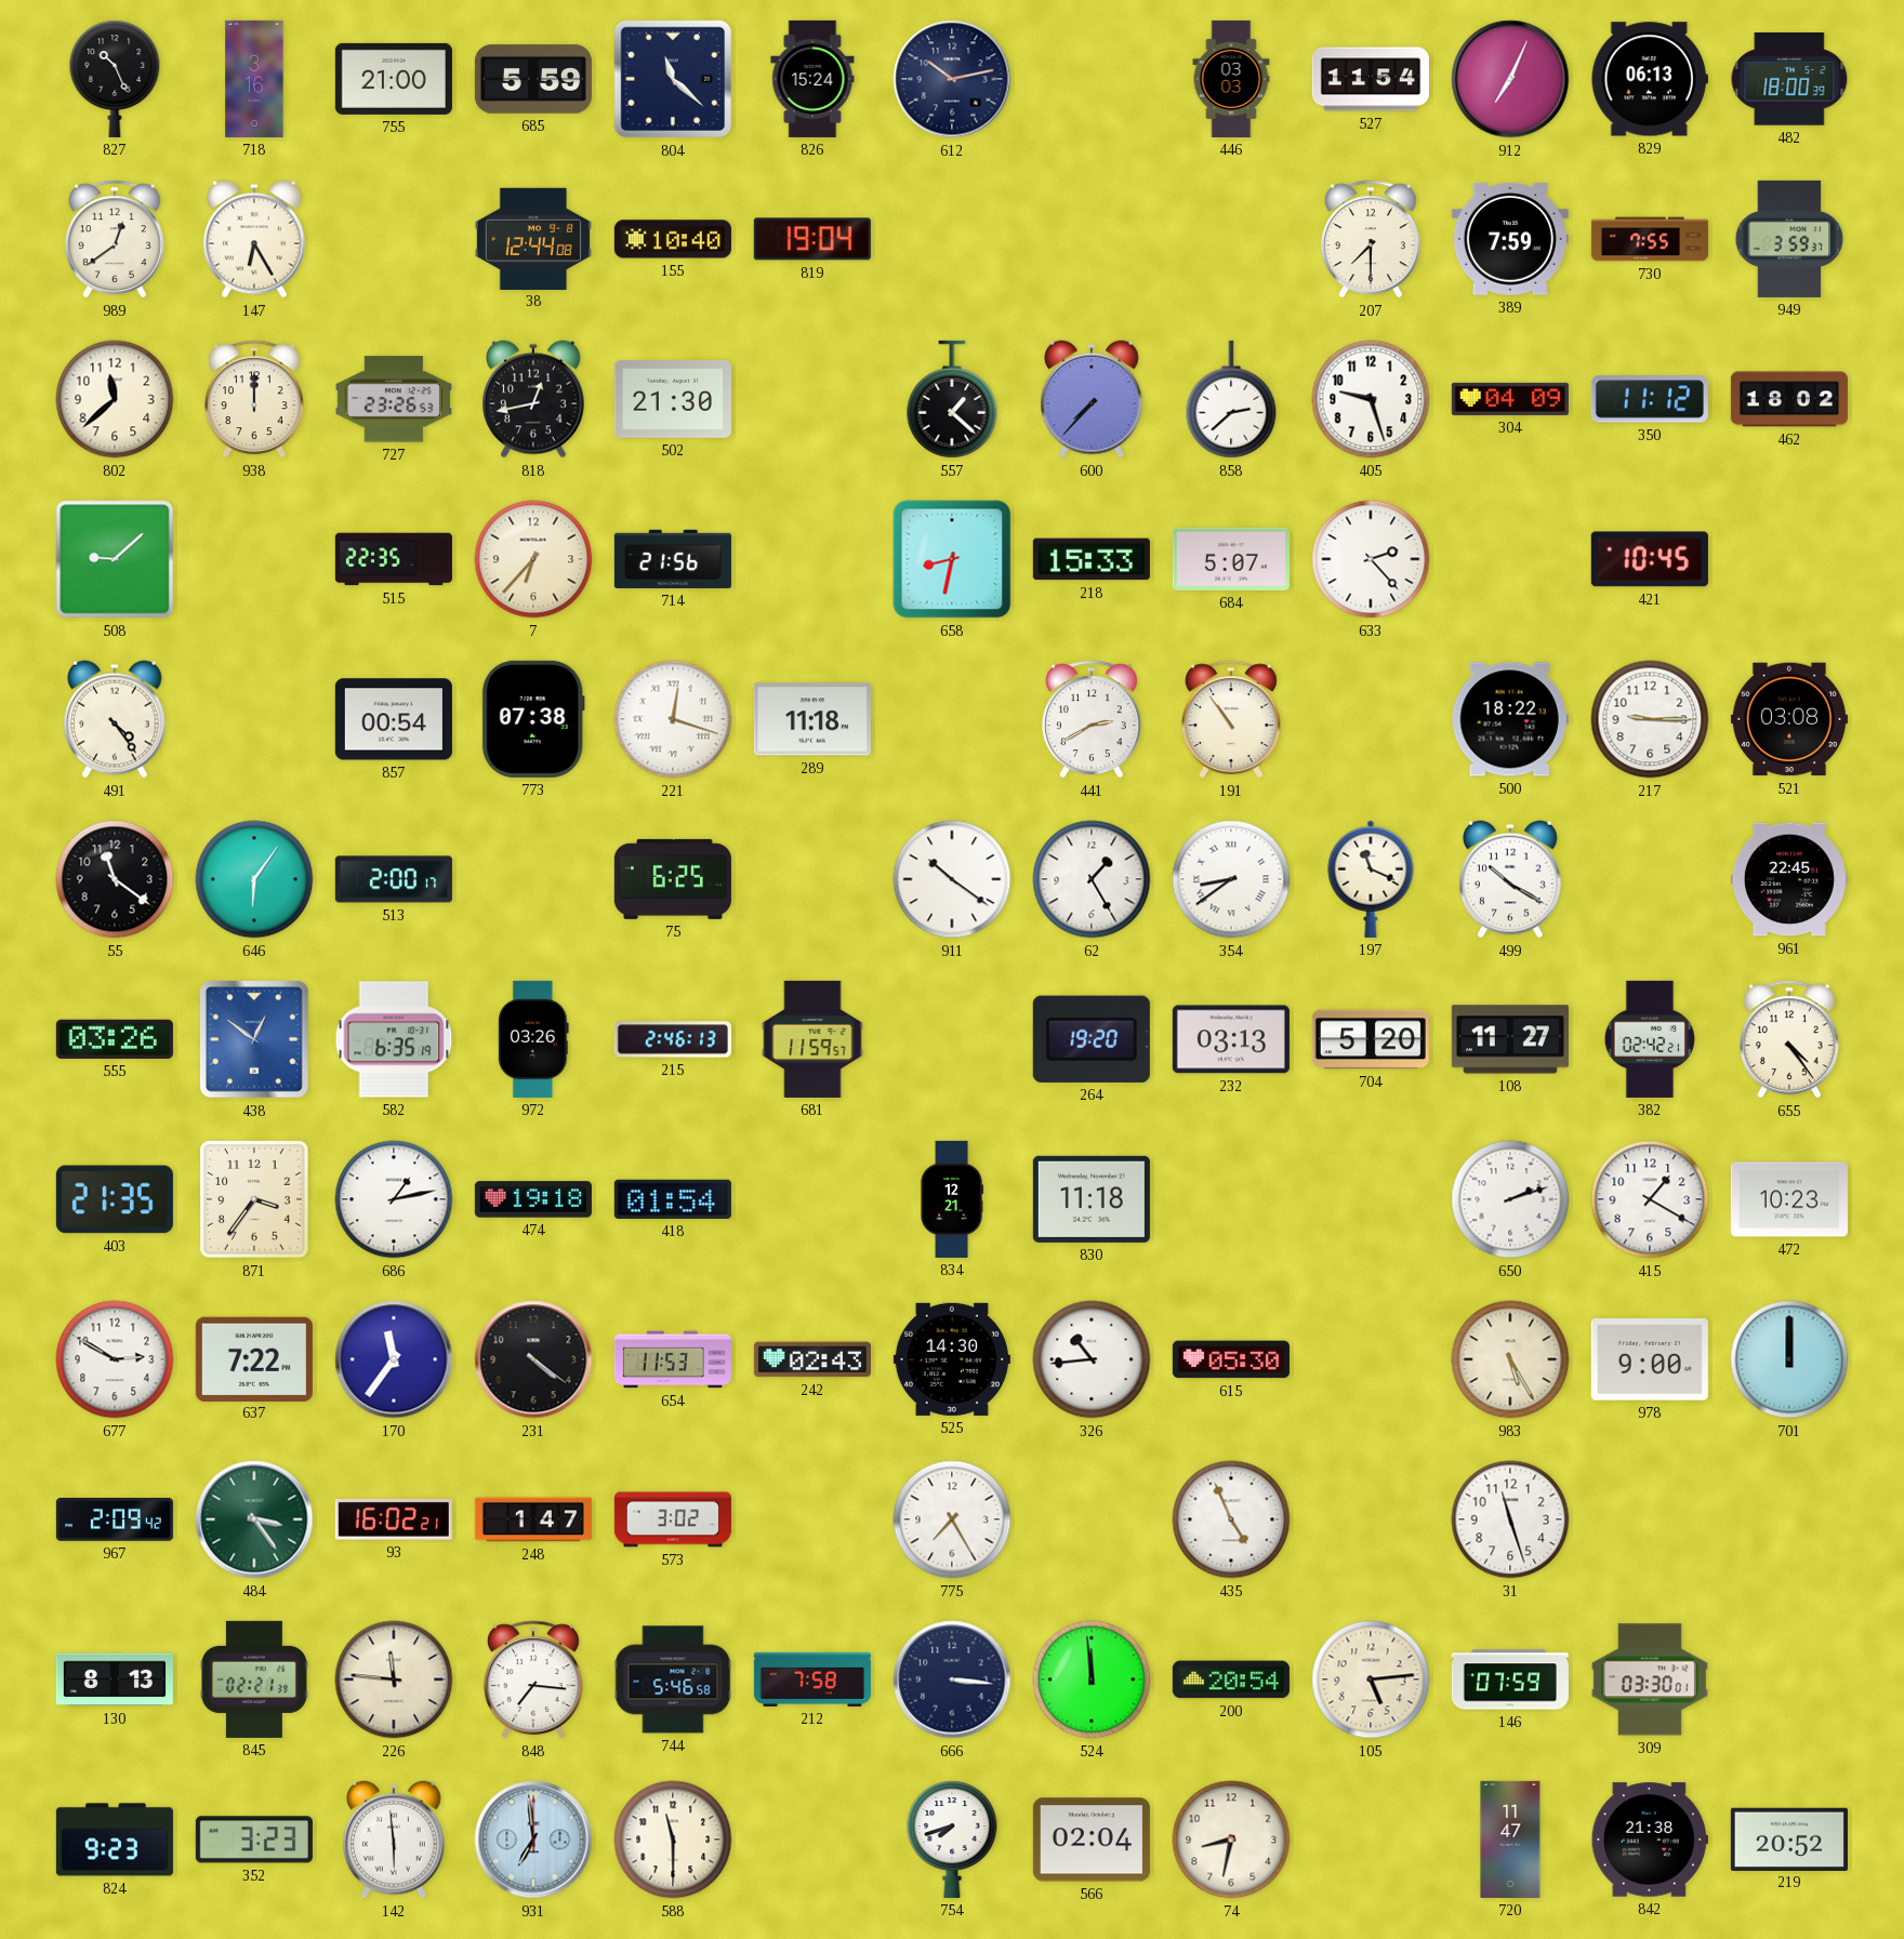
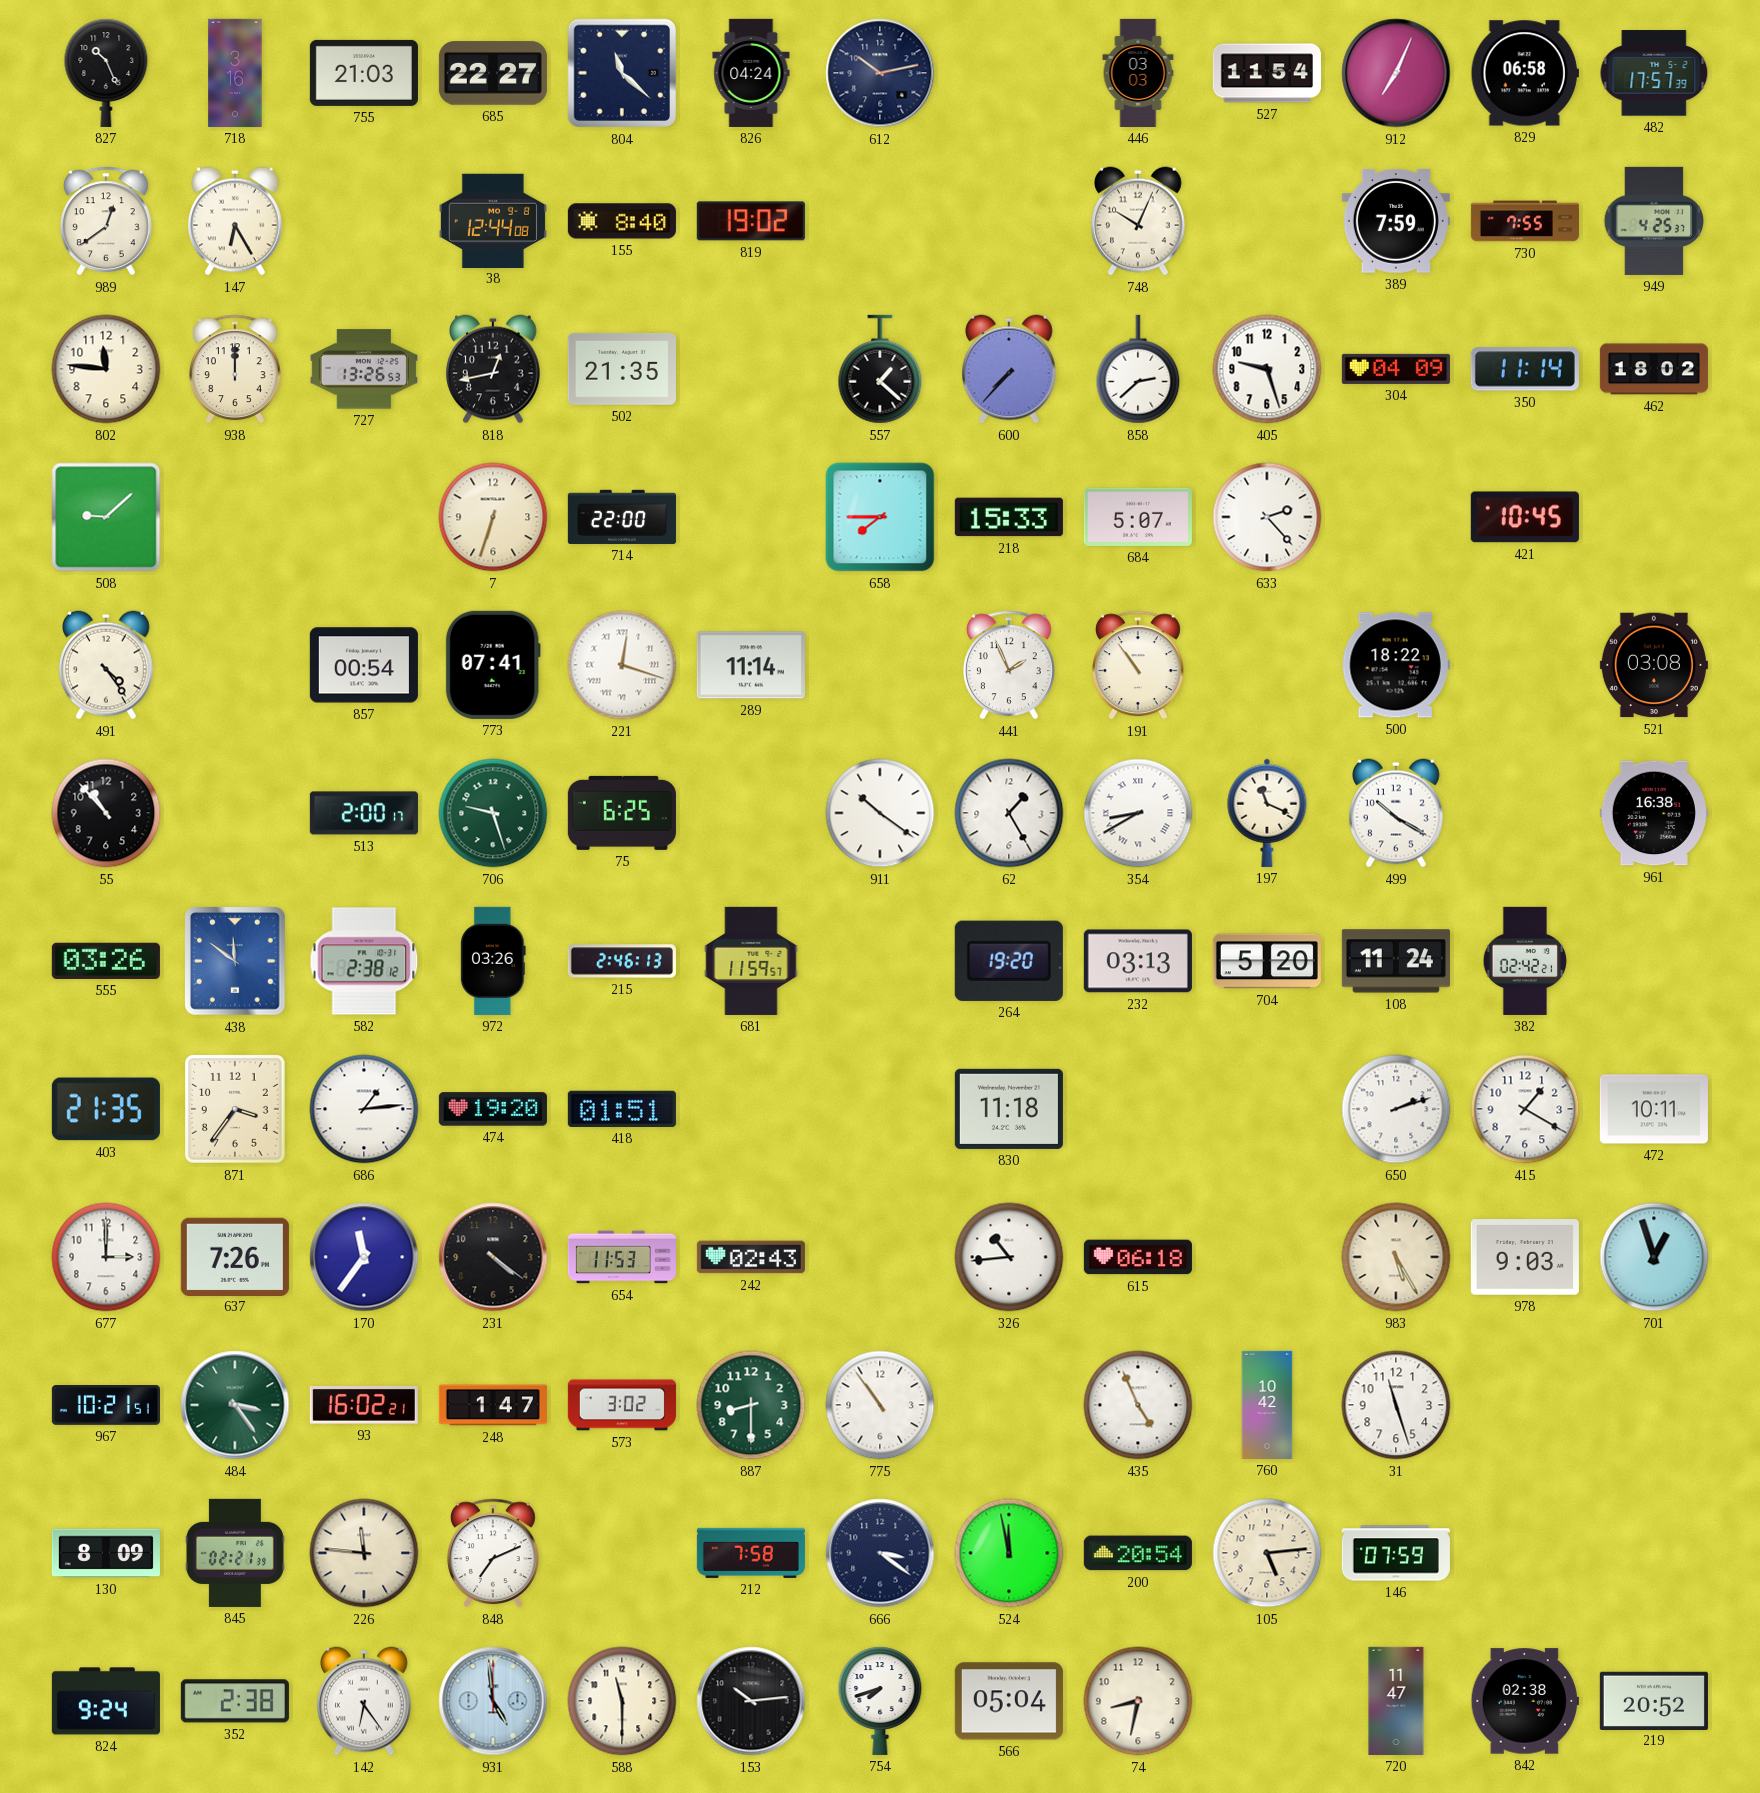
755: 21:00 -> 21:03 (364, 73)
685: 5:59 -> 22:27 (493, 73)
826: 15:24 -> 04:24 (751, 73)
829: 06:13 -> 06:58 (1525, 73)
482: 18:00 -> 17:57 (1654, 73)
155: 10:40 -> 8:40 (622, 221)
819: 19:04 -> 19:02 (751, 221)
748: none -> 10:04 (1139, 221)
207: 7:30 -> none (1371, 239)
949: 3:59 -> 4:25 (1654, 221)
802: 11:38 -> 11:46 (106, 369)
727: 23:26 -> 13:26 (364, 369)
502: 21:30 -> 21:35 (622, 369)
350: 11:12 -> 11:14 (1525, 369)
515: 22:35 -> none (394, 559)
7: 6:37 -> 6:33 (493, 517)
714: 21:56 -> 22:00 (622, 517)
658: 8:32 -> 7:45 (880, 517)
773: 07:38 -> 07:41 (493, 665)
289: 11:18 -> 11:14 (751, 665)
441: 2:40 -> 1:56 (1009, 665)
217: 9:15 -> none (1650, 719)
55: 11:21 -> 10:53 (106, 813)
646: 6:06 -> none (254, 879)
706: none -> 9:27 (493, 813)
354: 8:39 -> 8:40 (1138, 813)
961: 22:45 -> 16:38 (1654, 813)
438: 12:51 -> 11:51 (236, 962)
582: 6:35 -> 2:38 (364, 961)
108: 11:27 -> 11:24 (1396, 961)
655: 4:24 -> none (1789, 1039)
686: 1:13 -> 1:14 (364, 1109)
474: 19:18 -> 19:20 (493, 1109)
418: 01:54 -> 01:51 (622, 1109)
834: 12:21 -> none (952, 1199)
472: 10:23 -> 10:11 (1654, 1109)
677: 2:50 -> 3:00 (106, 1257)
637: 7:22 -> 7:26 (235, 1256)
525: 14:30 -> none (952, 1359)
615: 05:30 -> 06:18 (1138, 1257)
978: 9:00 -> 9:03 (1525, 1257)
701: 12:00 -> 12:57 (1654, 1257)
967: 2:09 -> 10:21 (106, 1406)
887: none -> 8:30 (751, 1405)
775: 7:25 -> 10:54 (880, 1405)
760: none -> 10:42 (1267, 1405)
130: 8:13 -> 8:09 (106, 1553)
848: 7:16 -> 7:11 (493, 1553)
744: 5:46 -> none (673, 1679)
666: 3:16 -> 3:21 (880, 1553)
524: 11:59 -> 11:58 (1009, 1553)
309: 03:30 -> none (1650, 1679)
824: 9:23 -> 9:24 (106, 1701)
352: 3:23 -> 2:38 (235, 1701)
142: 5:59 -> 6:24 (365, 1701)
931: 6:59 -> 4:59 (493, 1701)
153: none -> 10:14 (751, 1701)
566: 02:04 -> 05:04 (1009, 1701)
842: 21:38 -> 02:38 (1525, 1701)
